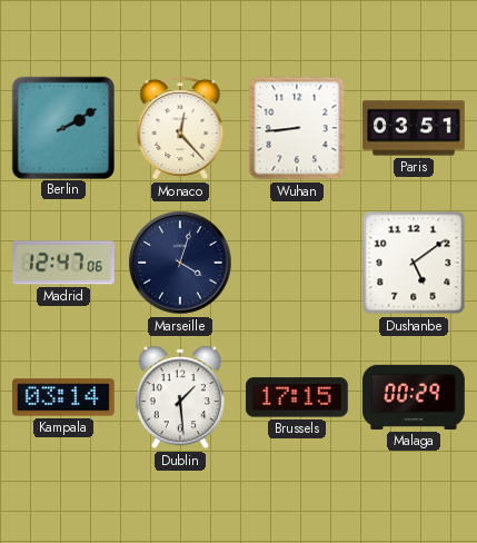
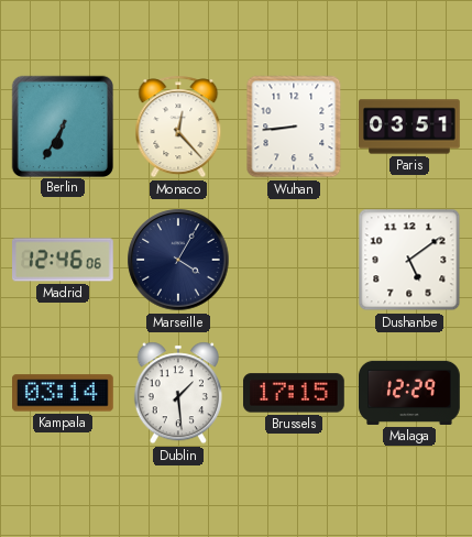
Berlin: 2:10 -> 6:35 (62, 125)
Madrid: 12:47 -> 12:46 (64, 260)
Marseille: 4:03 -> 4:05 (178, 260)
Malaga: 00:29 -> 12:29 (409, 393)
